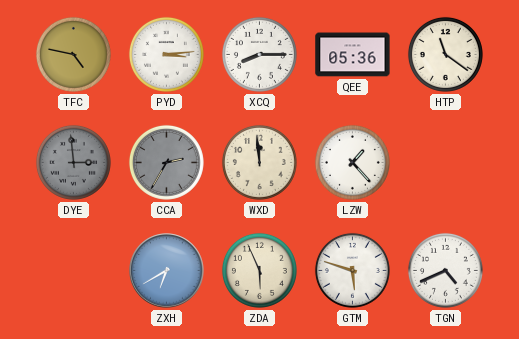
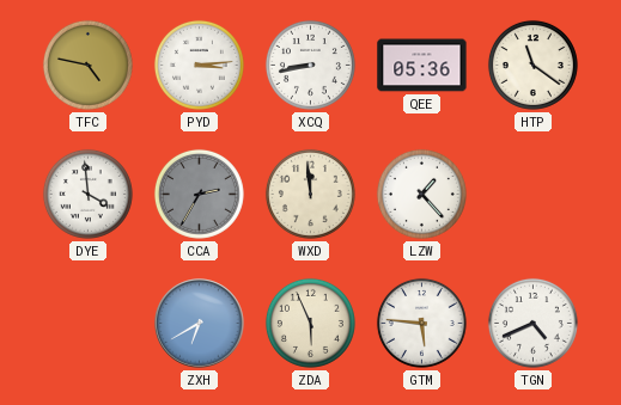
XCQ: 8:15 -> 8:43 (310, 65)
DYE: 2:59 -> 3:59 (87, 194)
DYE dial: grey -> white (87, 194)
GTM: 5:48 -> 5:46 (421, 323)
